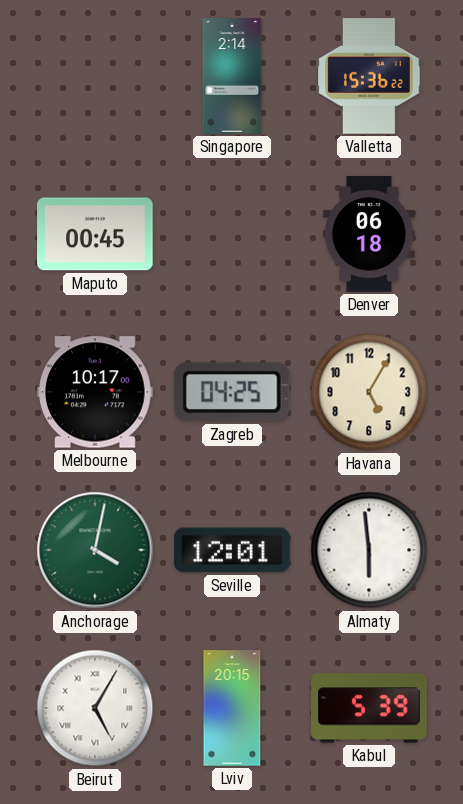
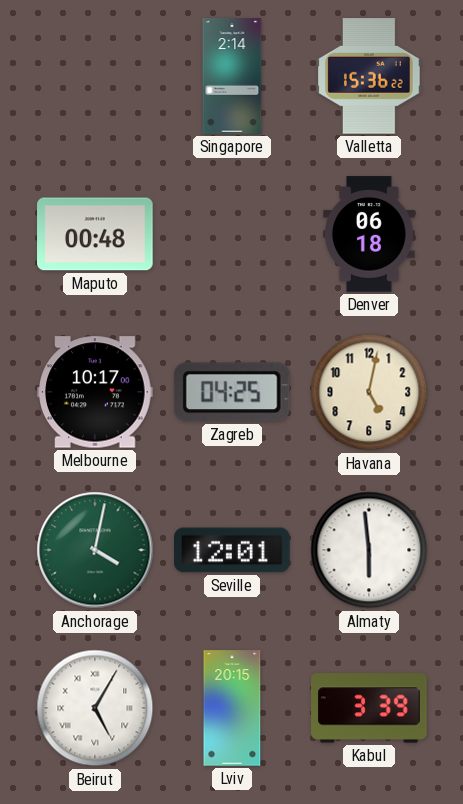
Maputo: 00:45 -> 00:48 (95, 234)
Havana: 5:05 -> 5:02 (369, 392)
Kabul: 5:39 -> 3:39 (369, 708)
